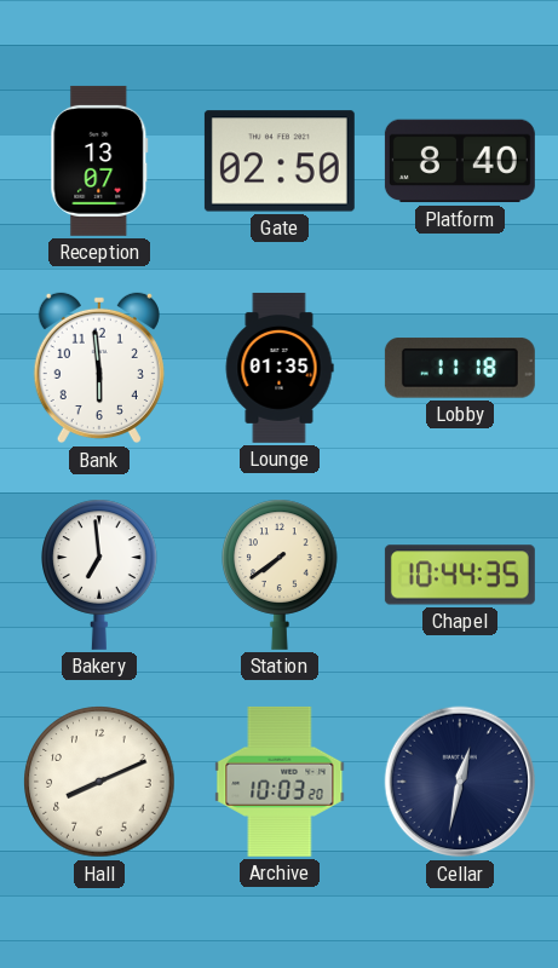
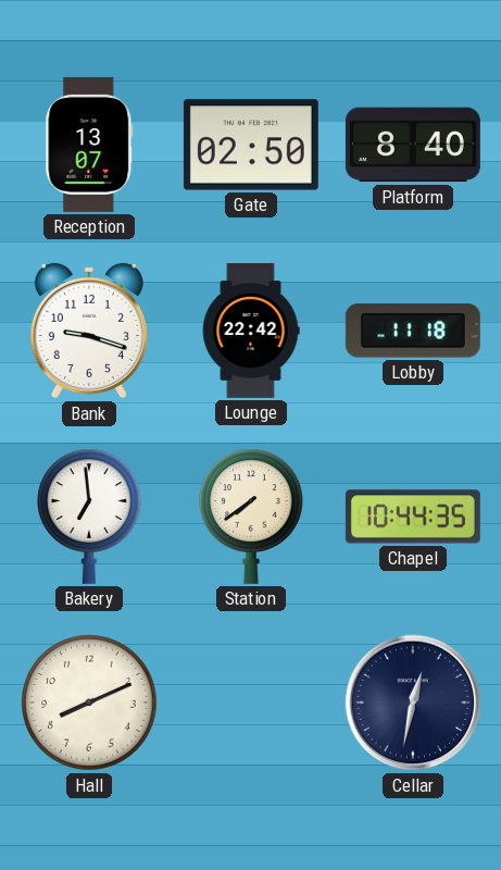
Bank: 5:59 -> 9:18 (89, 331)
Lounge: 01:35 -> 22:42 (251, 331)
Archive: 10:03 -> none (280, 782)
